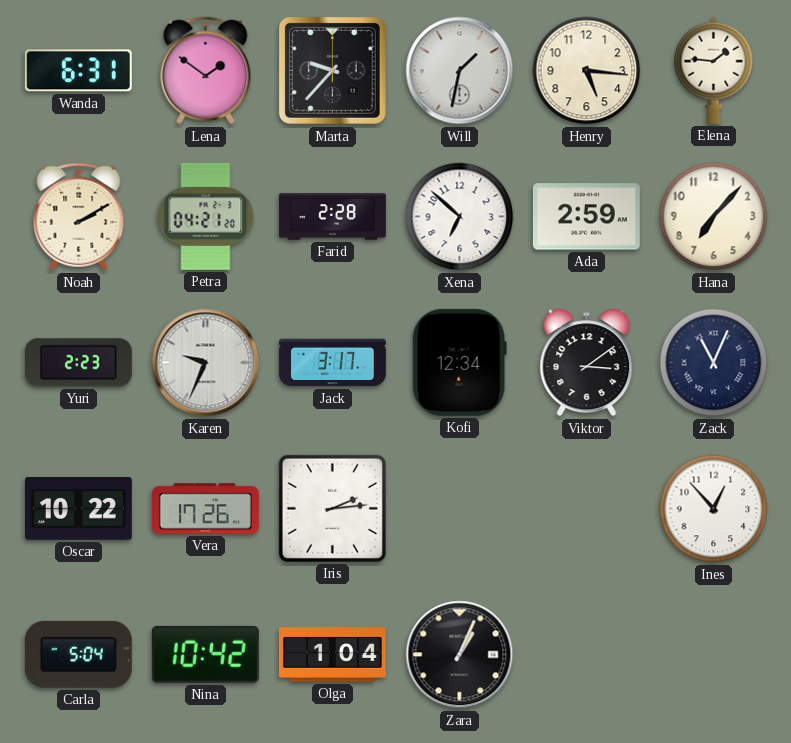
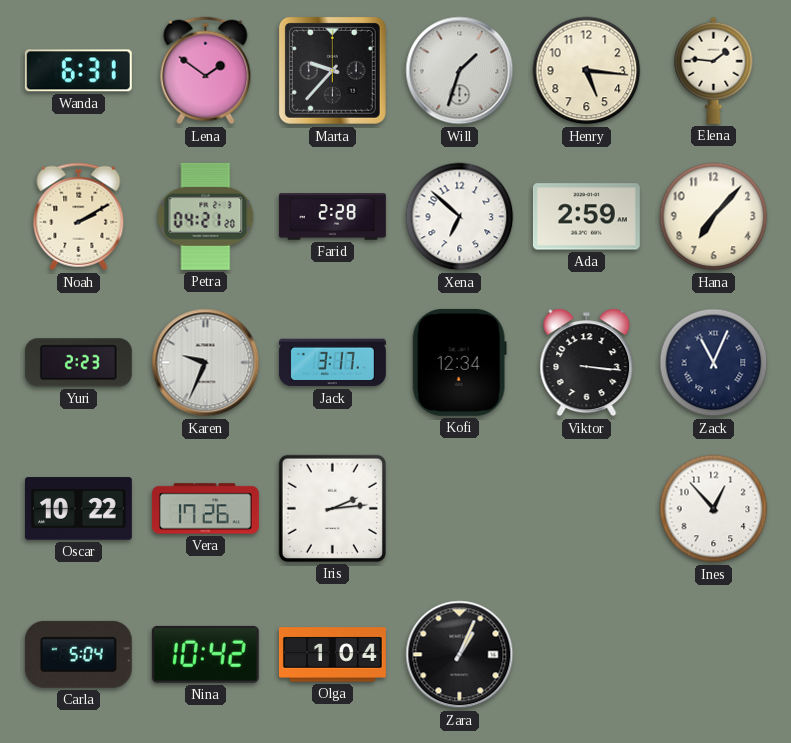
Will: 1:32 -> 1:33 (460, 71)
Viktor: 3:09 -> 3:16 (587, 363)
